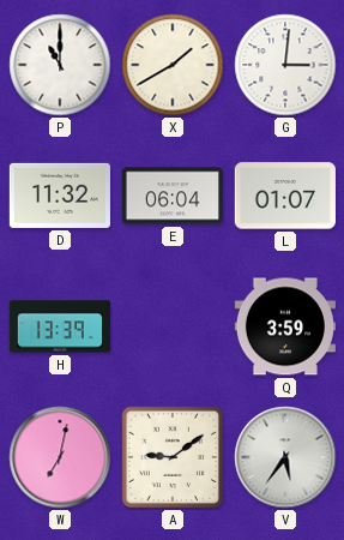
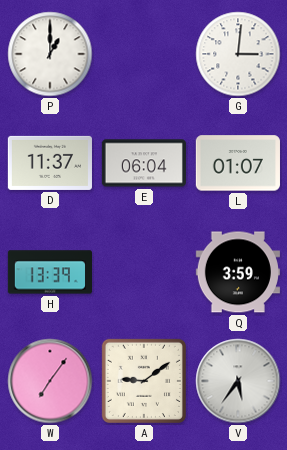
P: 11:00 -> 1:00 (50, 54)
X: 1:40 -> none (173, 65)
D: 11:32 -> 11:37 (50, 163)
W: 7:02 -> 7:06 (50, 381)
